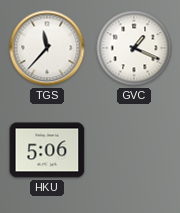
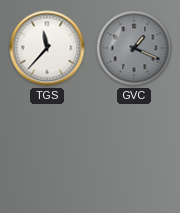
GVC dial: white -> grey (134, 48)
HKU: 5:06 -> none (47, 150)
